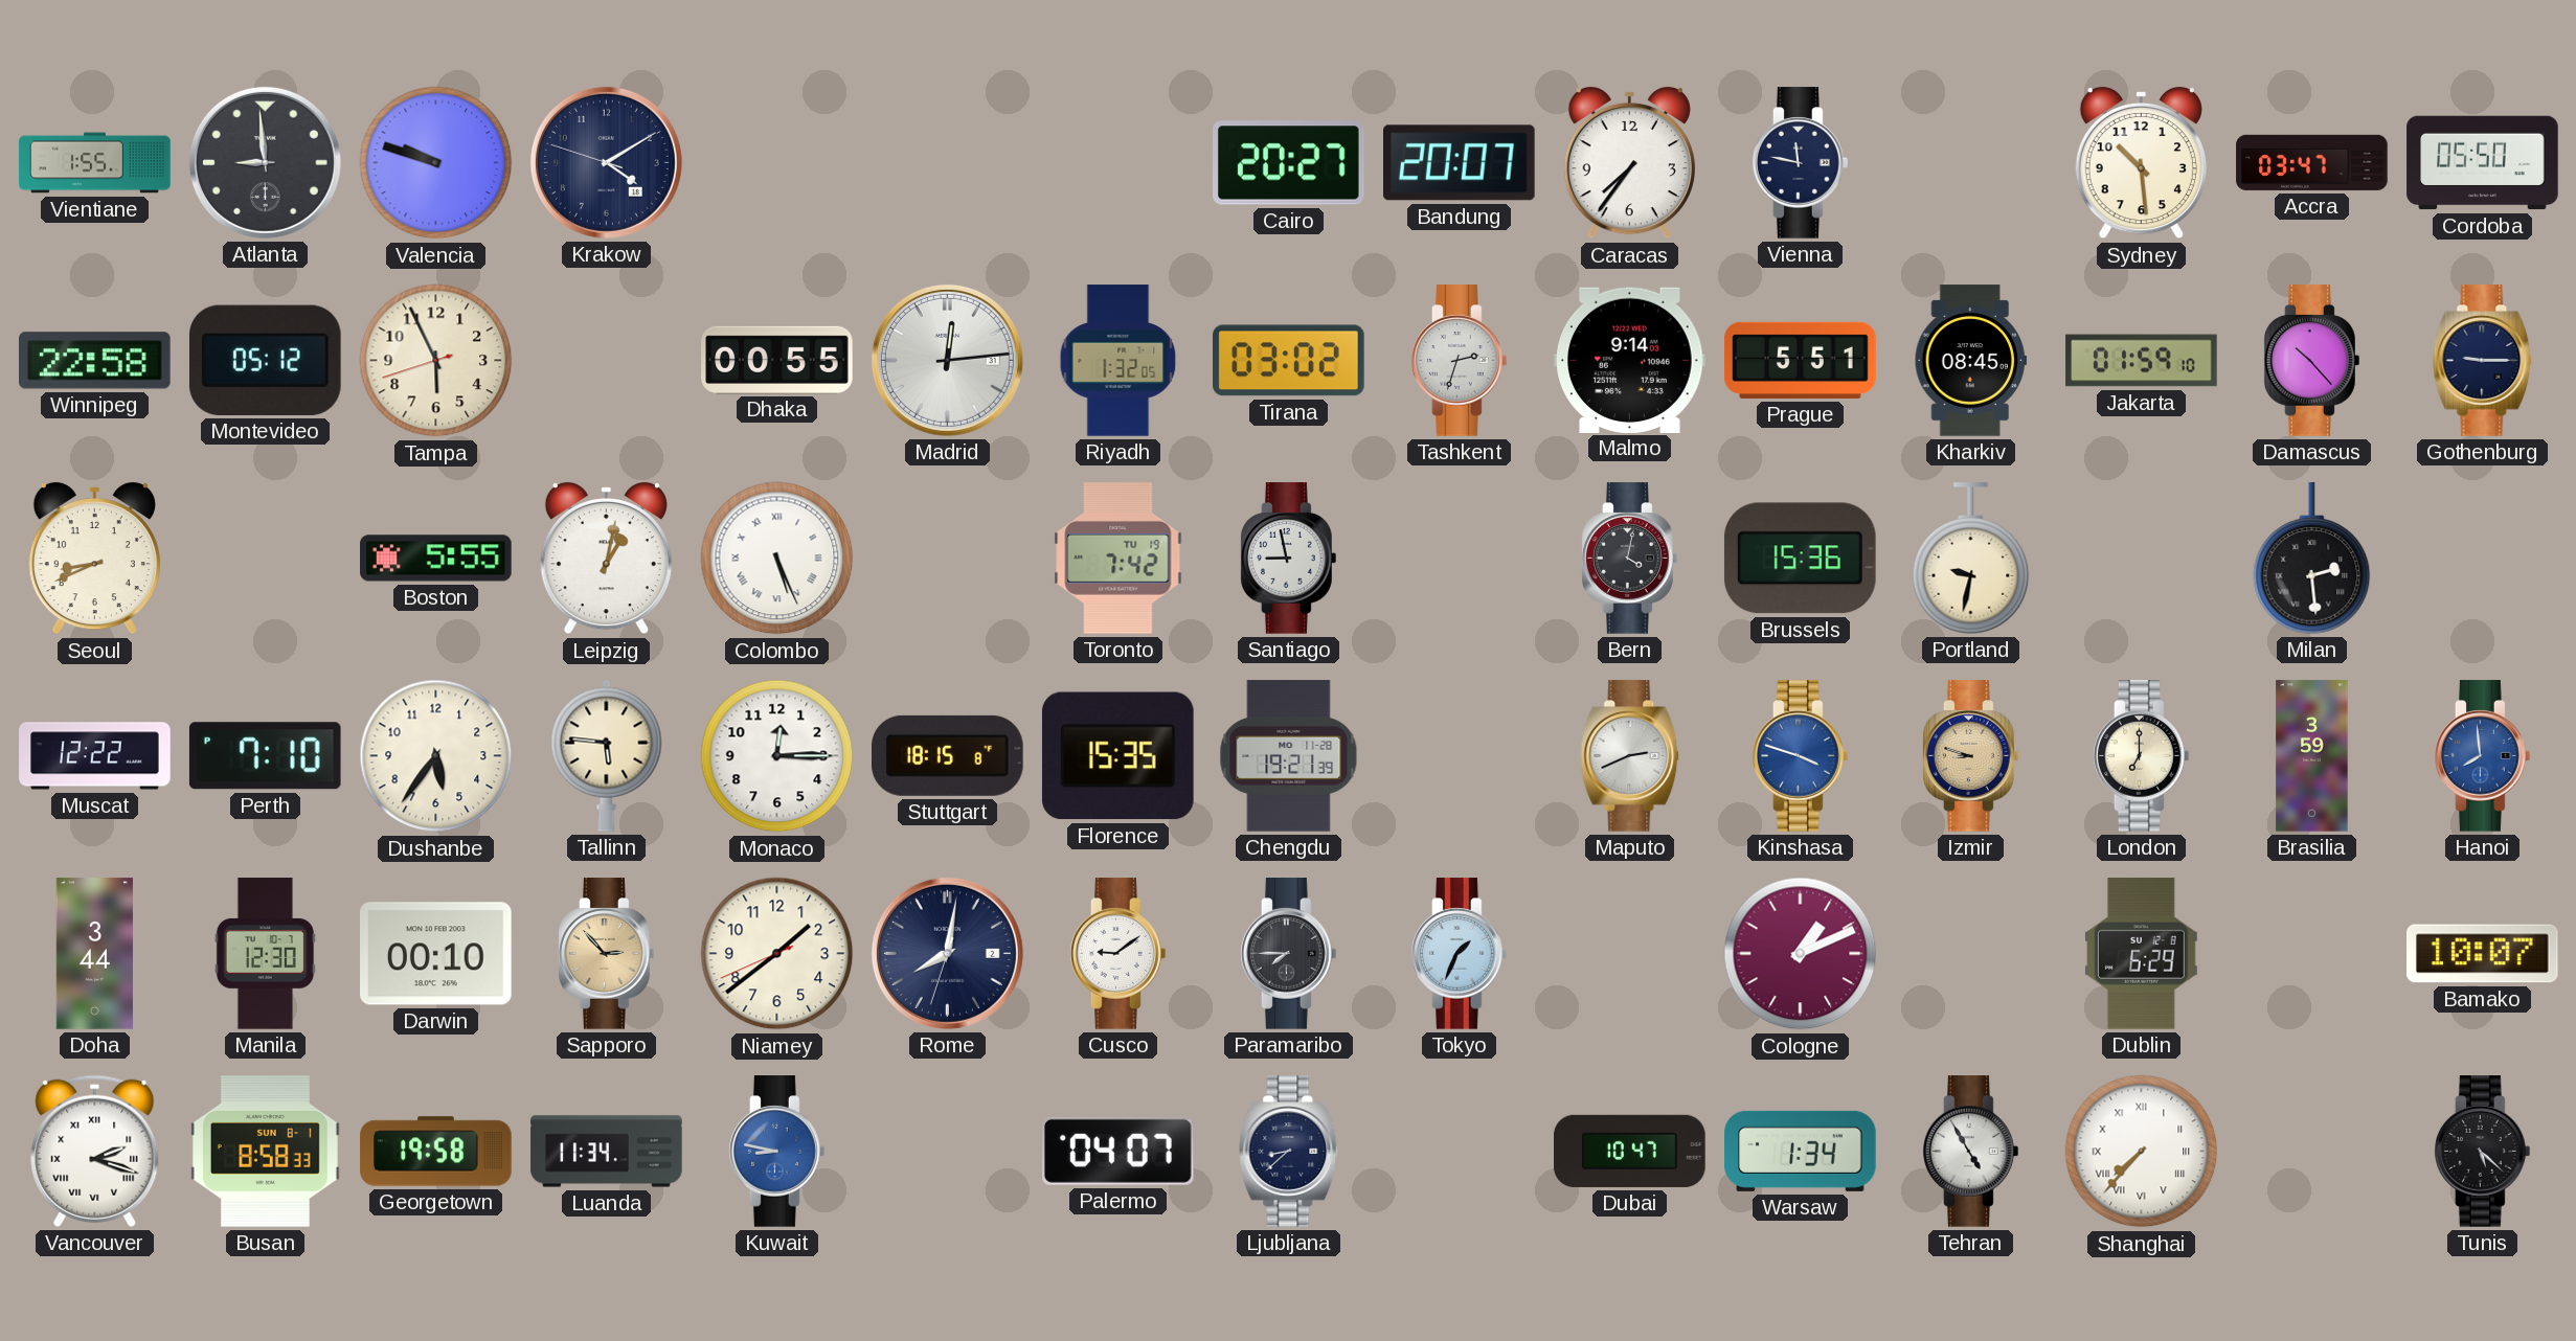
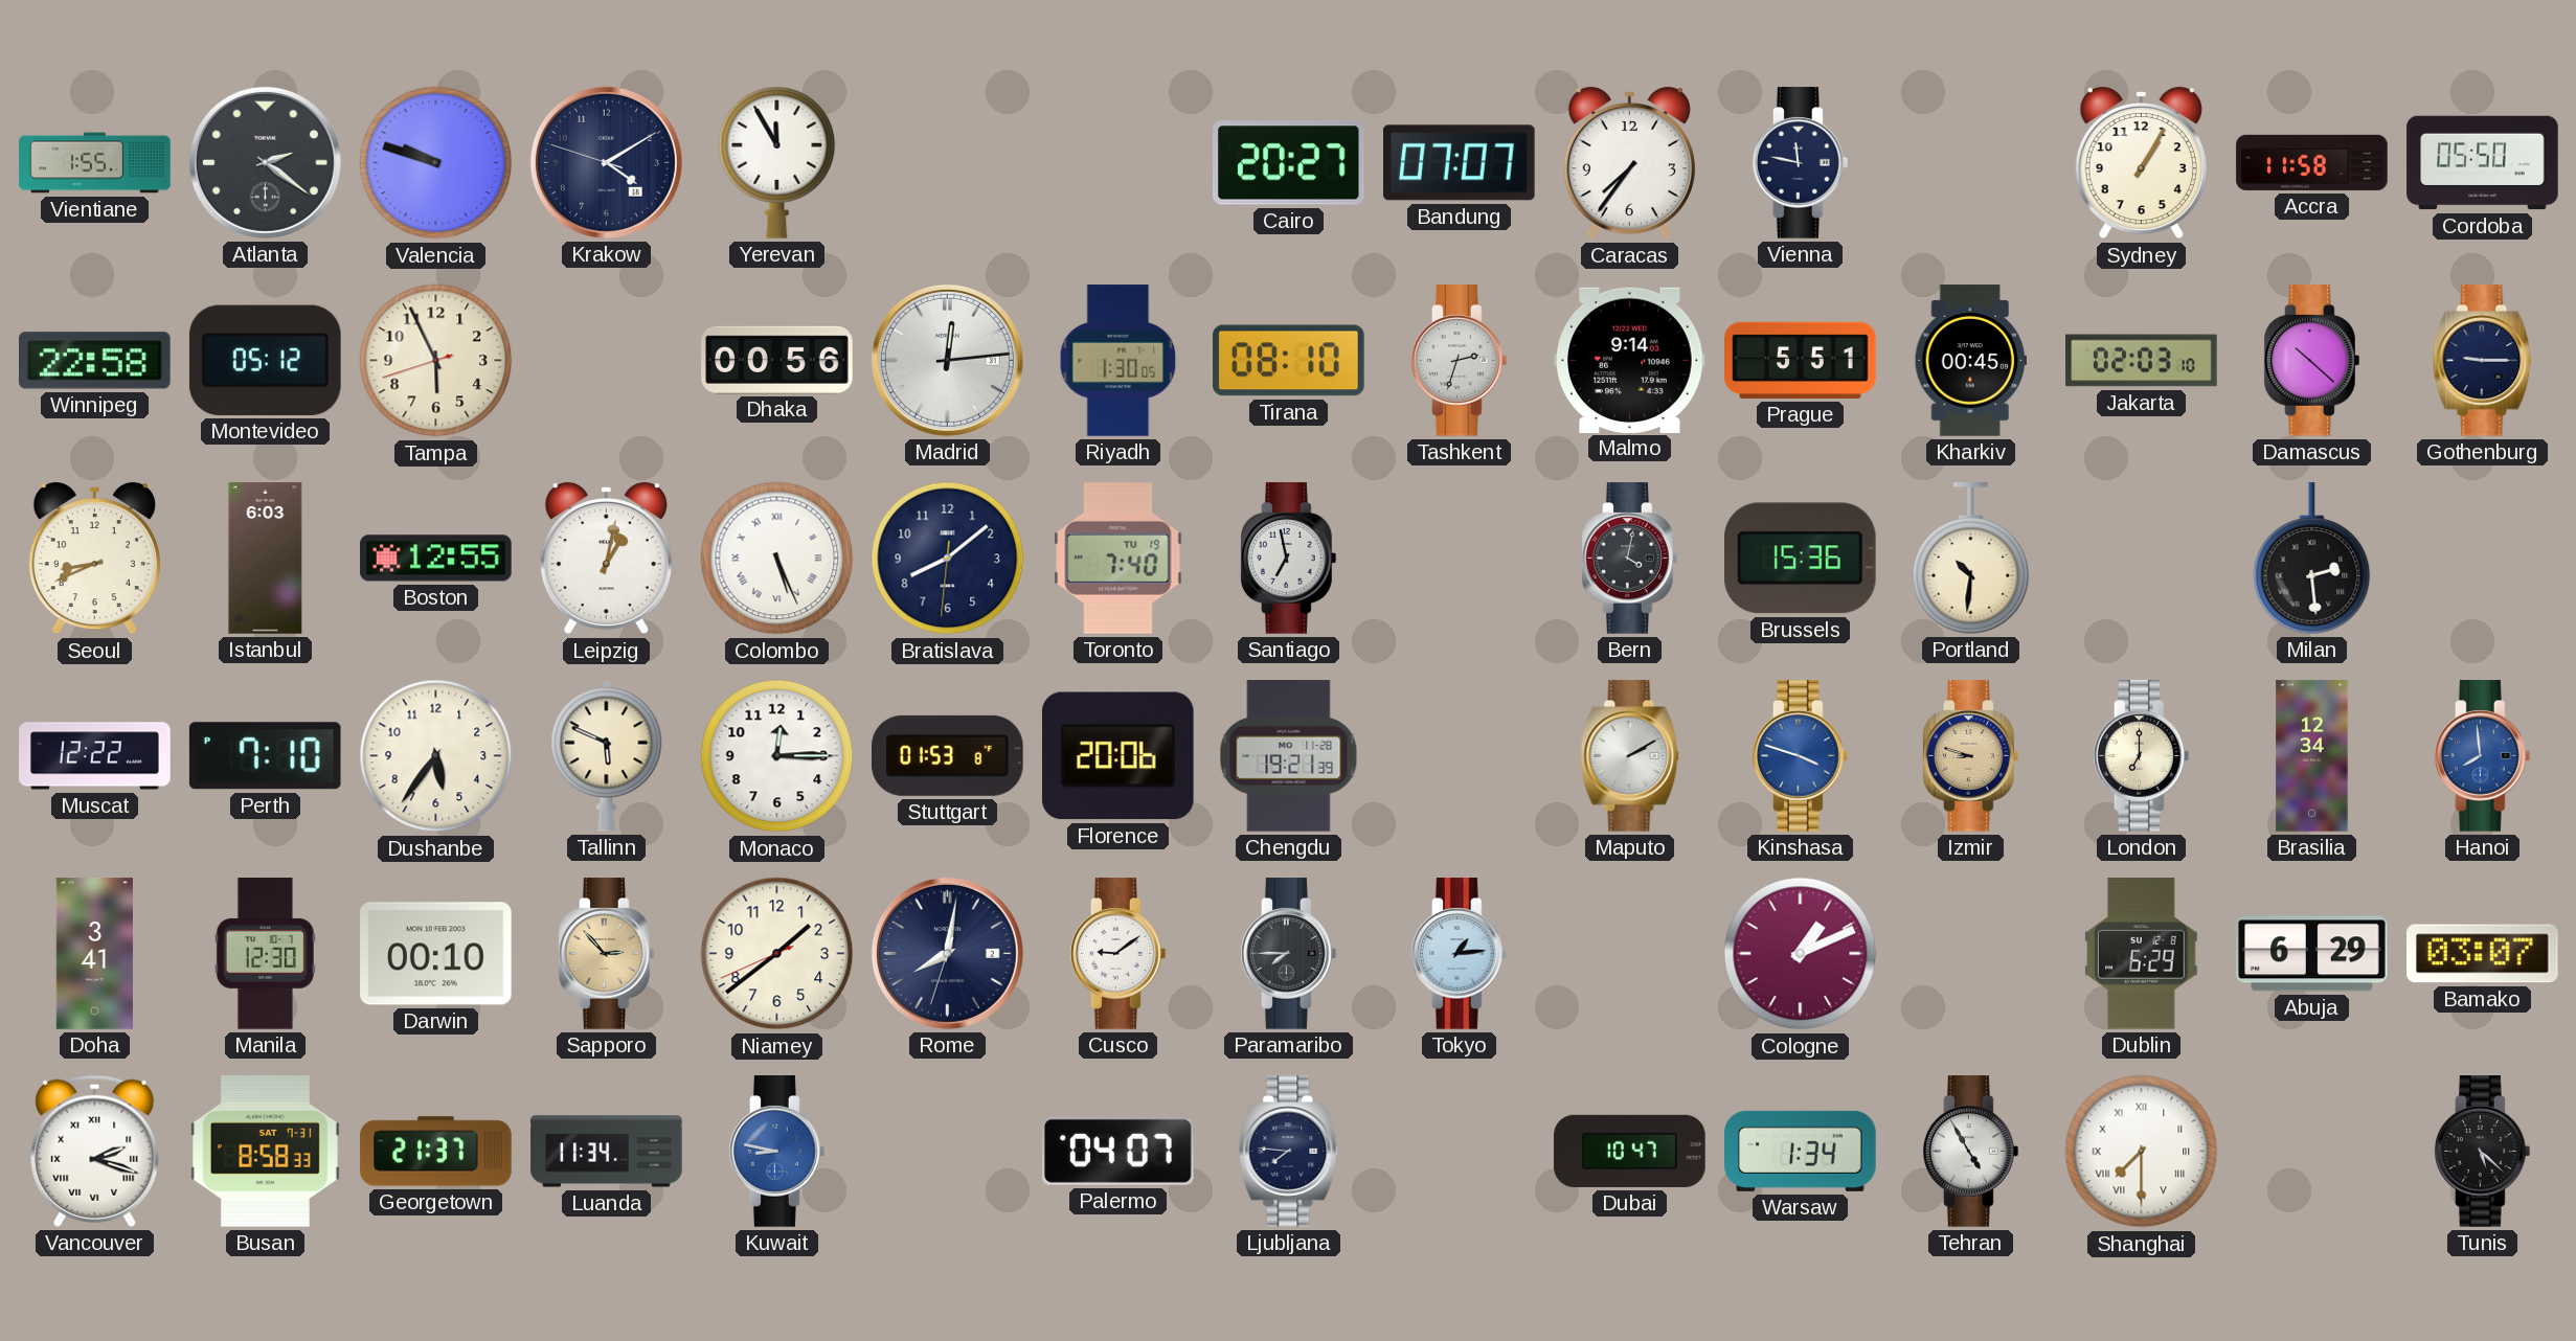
Atlanta: 8:59 -> 2:21 (265, 162)
Yerevan: none -> 11:55 (777, 163)
Bandung: 20:07 -> 07:07 (1460, 163)
Sydney: 10:29 -> 1:05 (2141, 163)
Accra: 03:47 -> 11:58 (2312, 162)
Dhaka: 00:55 -> 00:56 (777, 360)
Riyadh: 1:32 -> 1:30 (1118, 361)
Tirana: 03:02 -> 08:10 (1289, 361)
Kharkiv: 08:45 -> 00:45 (1970, 361)
Jakarta: 01:59 -> 02:03 (2142, 361)
Damascus: 10:23 -> 10:22 (2312, 361)
Istanbul: none -> 6:03 (266, 559)
Boston: 5:55 -> 12:55 (436, 559)
Bratislava: none -> 8:08 (948, 559)
Toronto: 7:42 -> 7:40 (1118, 559)
Santiago: 8:58 -> 6:58 (1289, 559)
Portland: 9:32 -> 10:31 (1971, 559)
Tallinn: 5:46 -> 5:49 (607, 755)
Stuttgart: 18:15 -> 01:53 (948, 755)
Florence: 15:35 -> 20:06 (1117, 756)
Maputo: 2:41 -> 2:10 (1630, 756)
Brasilia: 3:59 -> 12:34 (2312, 756)
Doha: 3:44 -> 3:41 (94, 954)
Tokyo: 1:34 -> 1:14 (1460, 954)
Abuja: none -> 6:29 (2312, 954)
Bamako: 10:07 -> 03:07 (2483, 954)
Busan date: SUN 8-1 -> SAT 7-31 (265, 1152)
Georgetown: 19:58 -> 21:37 (436, 1152)
Ljubljana: 8:38 -> 7:46 (1289, 1152)
Shanghai: 7:37 -> 7:30 (2142, 1152)
